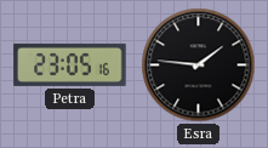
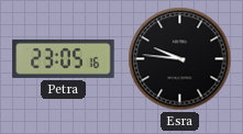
Esra: 1:46 -> 9:46 (180, 59)
